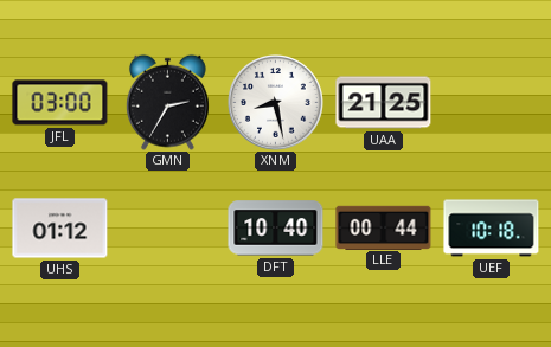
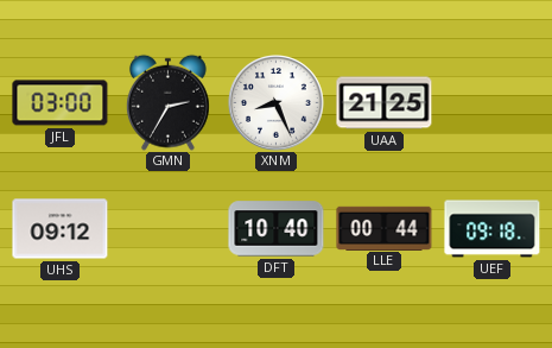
XNM: 8:28 -> 8:26 (277, 103)
UHS: 01:12 -> 09:12 (61, 229)
UEF: 10:18 -> 09:18 (493, 229)
